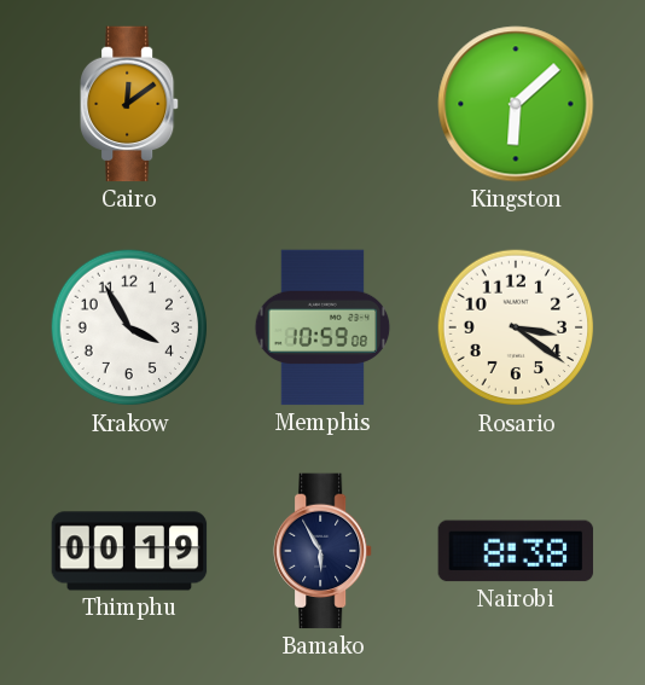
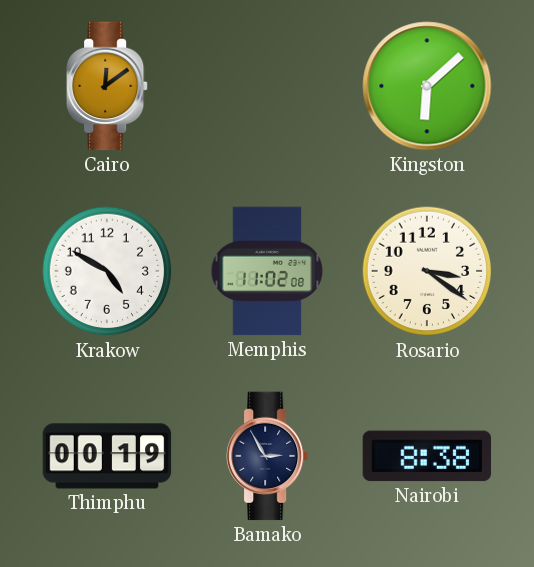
Krakow: 3:55 -> 4:50 (107, 271)
Memphis: 10:59 -> 11:02 (267, 271)
Bamako: 5:55 -> 2:55 (268, 456)
